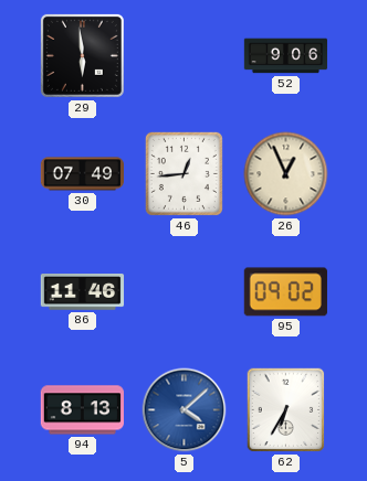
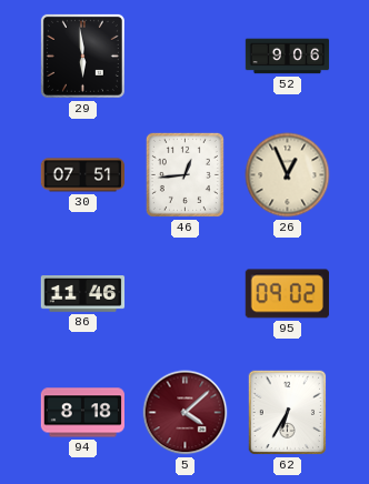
30: 07:49 -> 07:51 (82, 175)
94: 8:13 -> 8:18 (82, 413)
5 dial: blue -> burgundy (186, 413)
